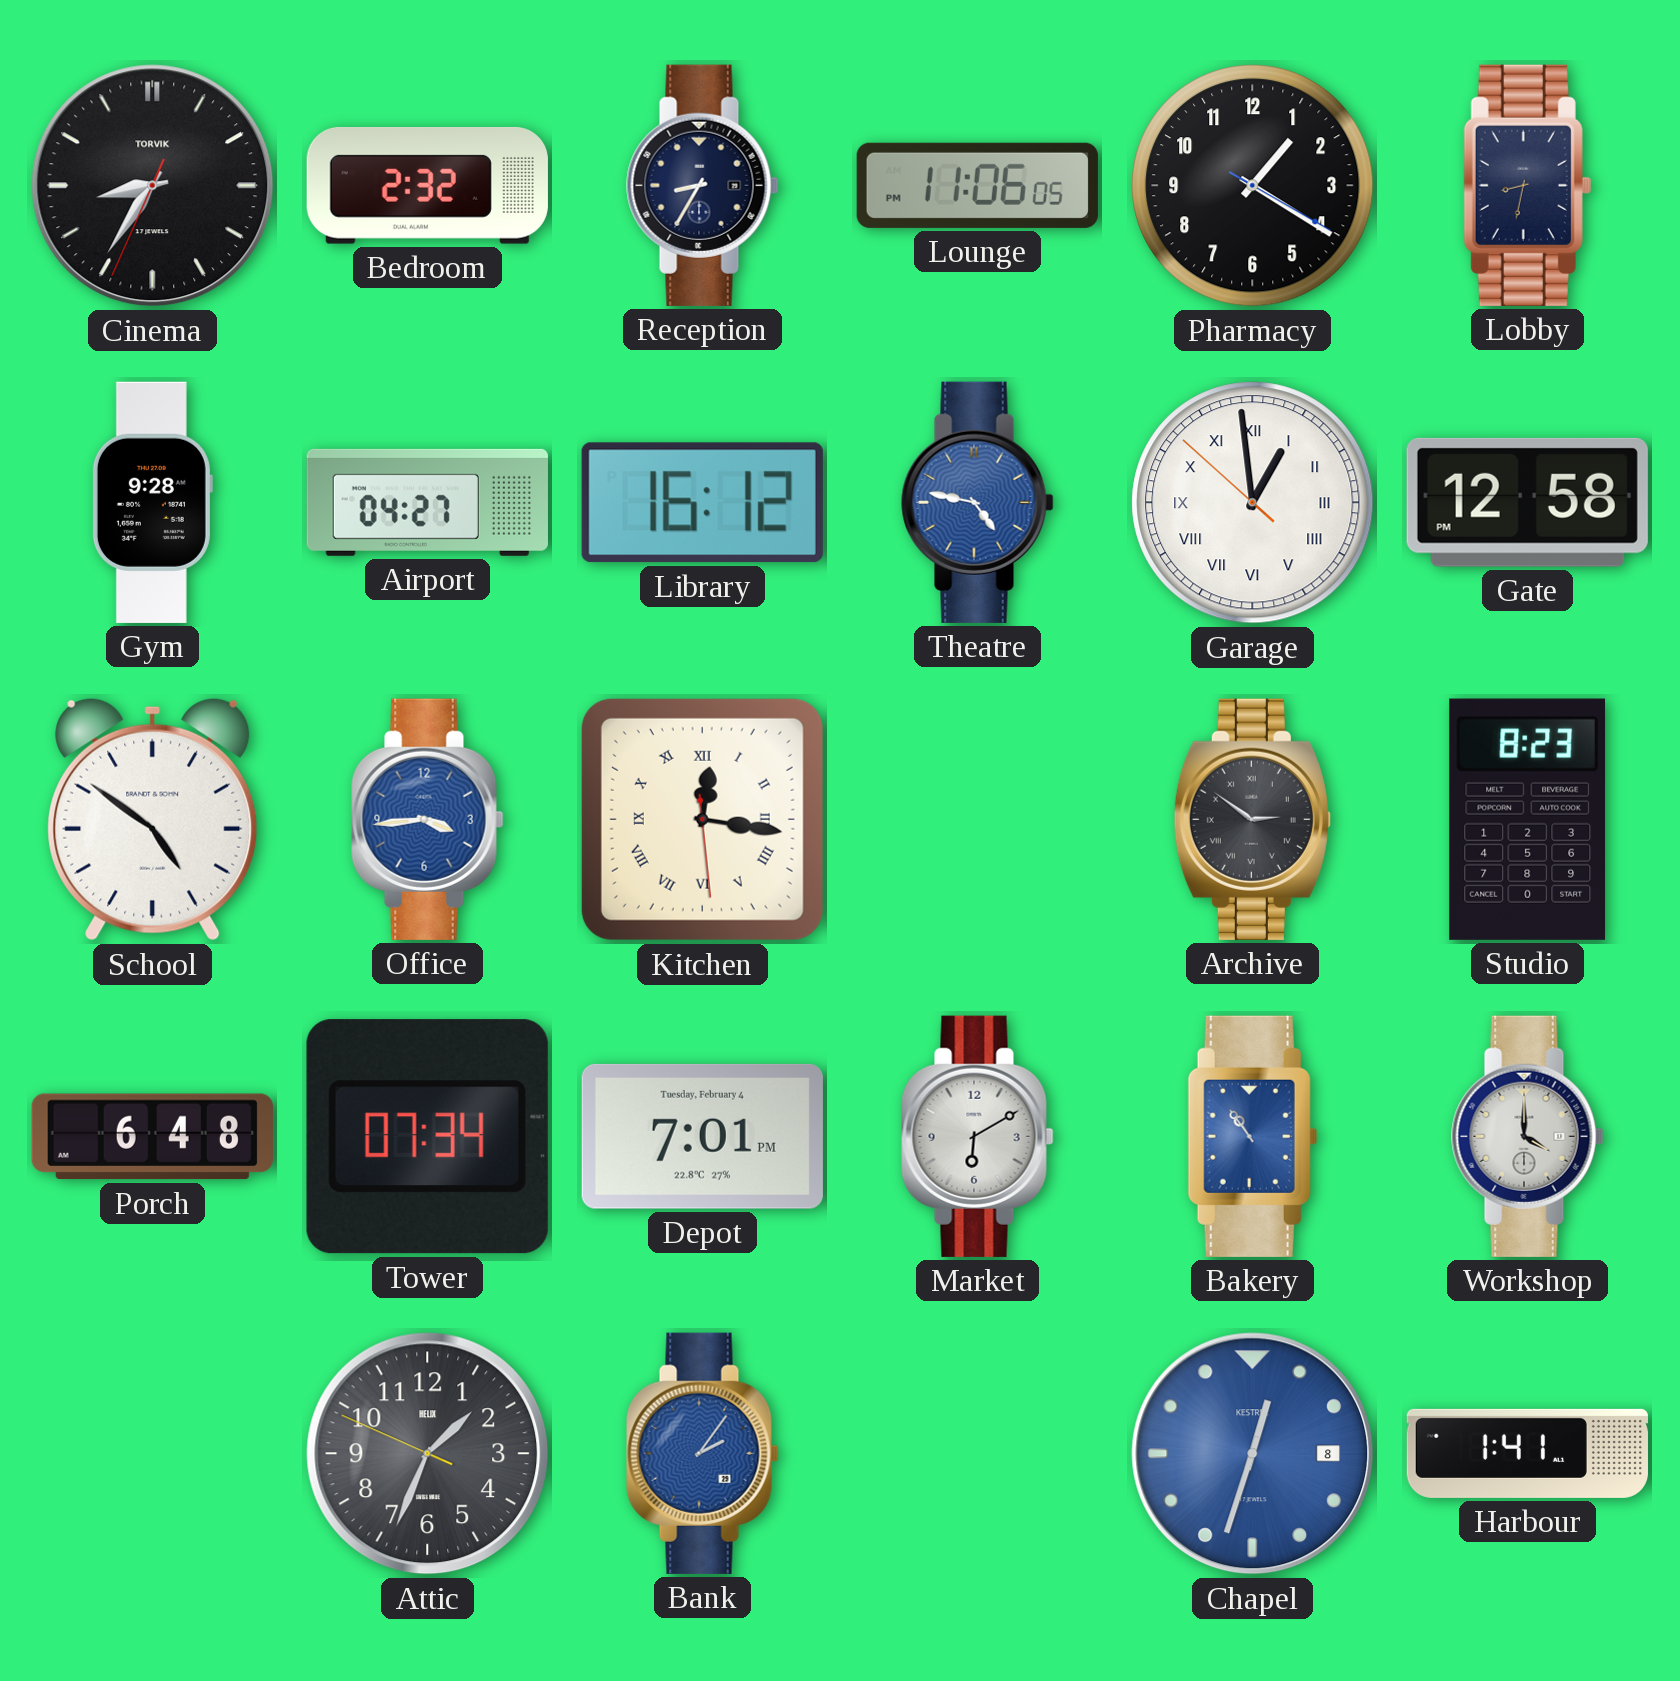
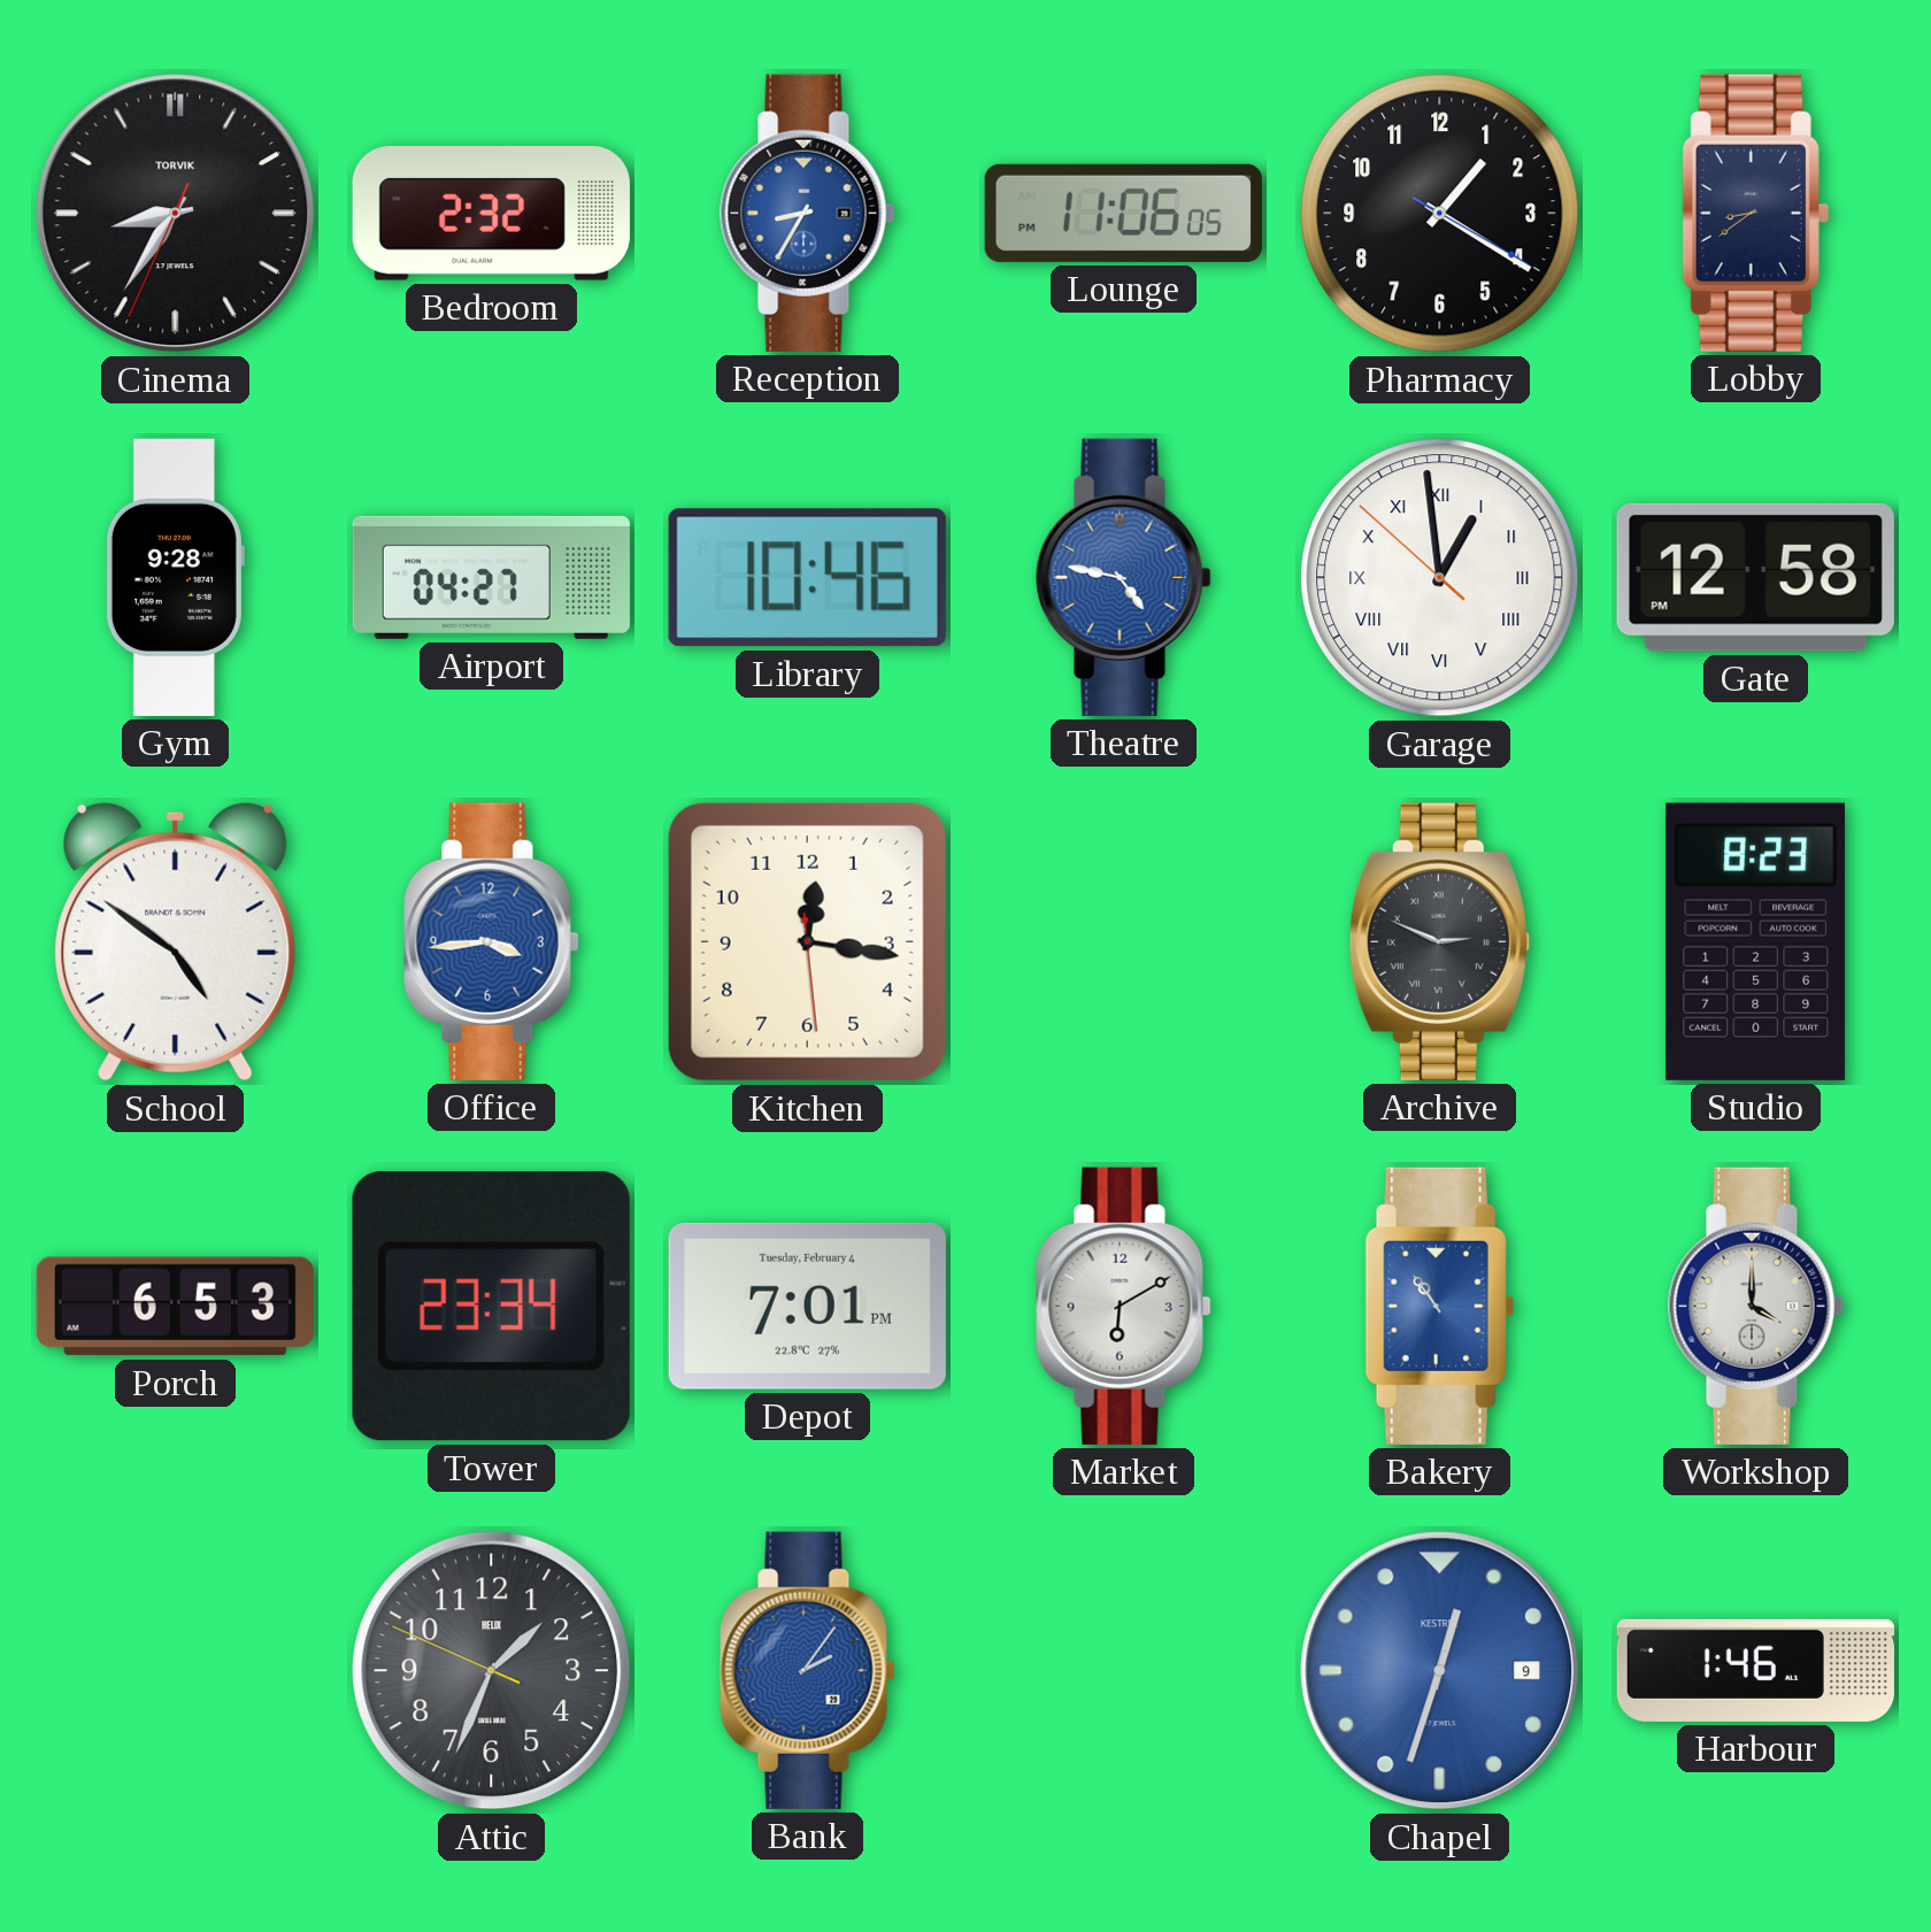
Reception dial: navy -> blue (808, 213)
Lobby: 8:32 -> 8:39 (1755, 213)
Library: 16:12 -> 10:46 (807, 578)
Kitchen numerals: Roman -> Arabic (807, 941)
Archive: 2:51 -> 2:49 (1439, 941)
Porch: 6:48 -> 6:53 (175, 1307)
Tower: 07:34 -> 23:34 (491, 1307)
Chapel date: 8 -> 9 (1440, 1671)
Harbour: 1:41 -> 1:46 (1755, 1670)
